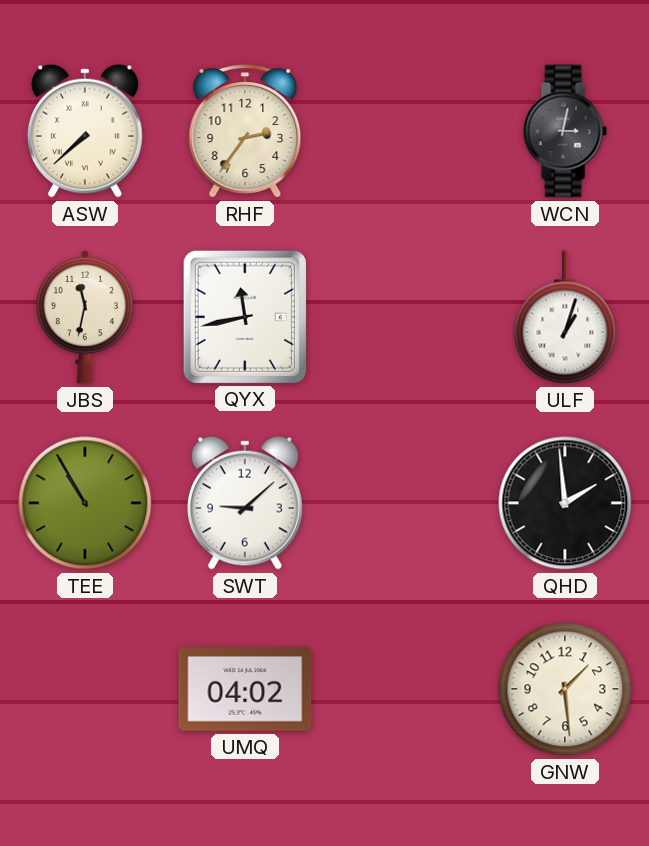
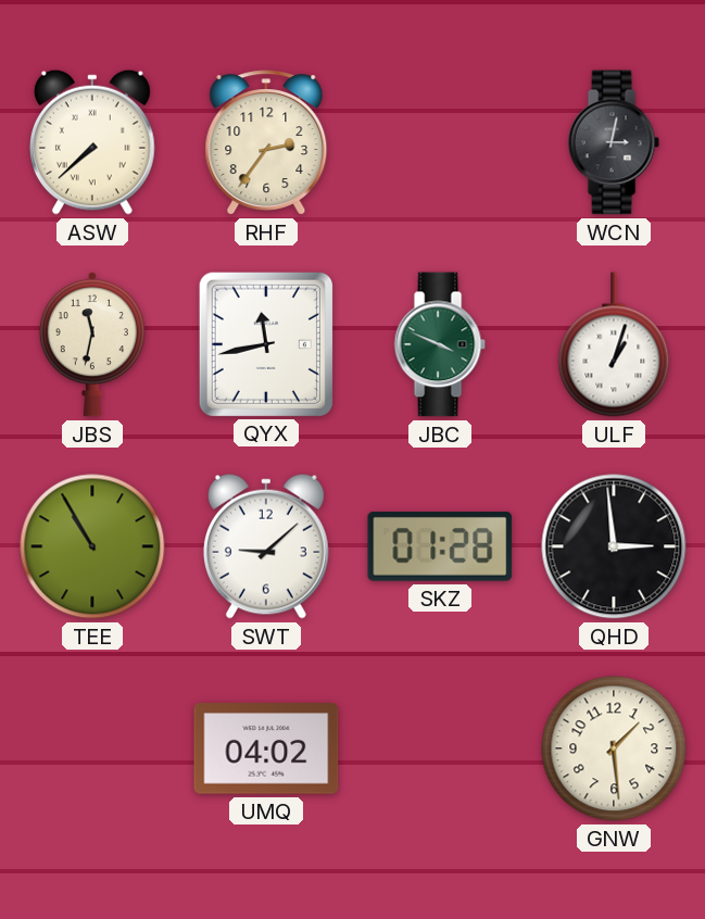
JBC: none -> 3:49 (440, 344)
SKZ: none -> 01:28 (440, 546)
QHD: 1:59 -> 2:59 (614, 546)
